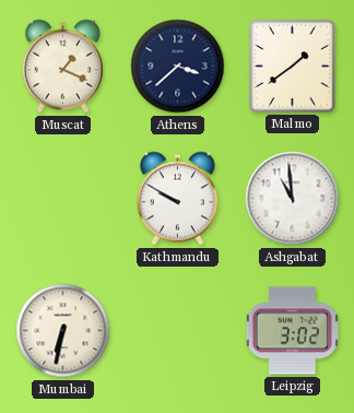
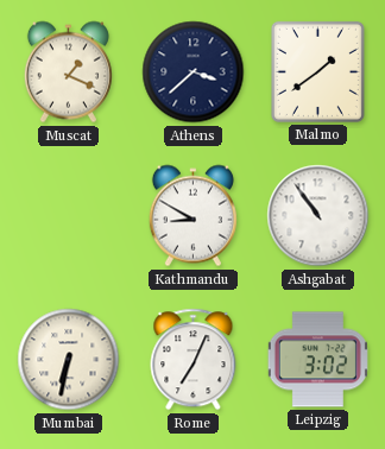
Kathmandu: 9:50 -> 8:50 (192, 216)
Ashgabat: 10:59 -> 10:54 (318, 216)
Rome: none -> 7:04 (194, 360)
